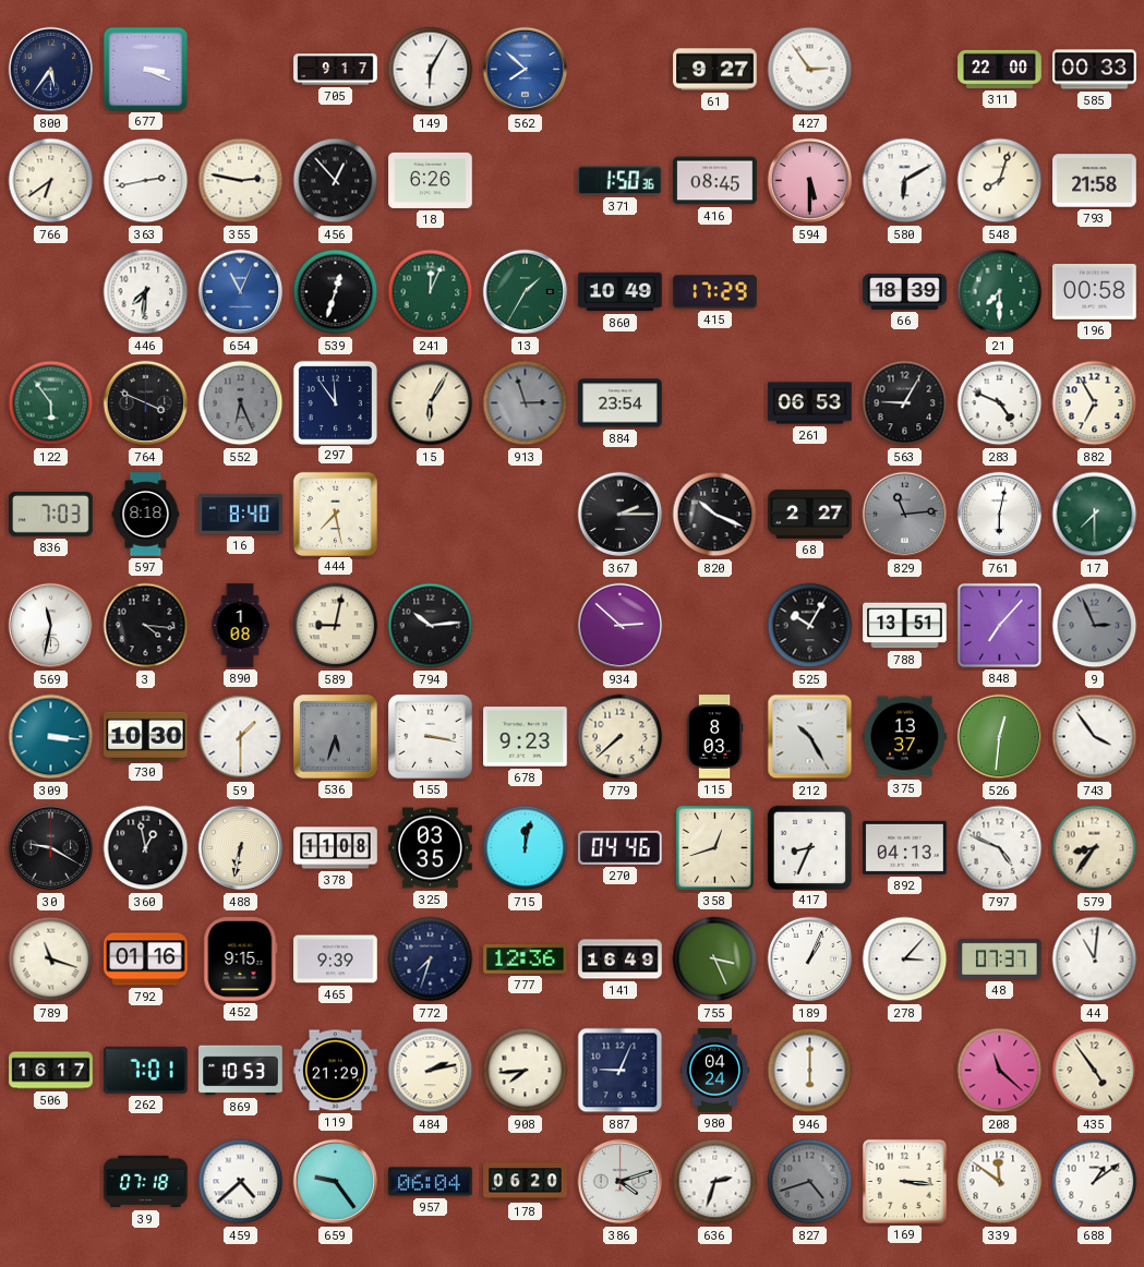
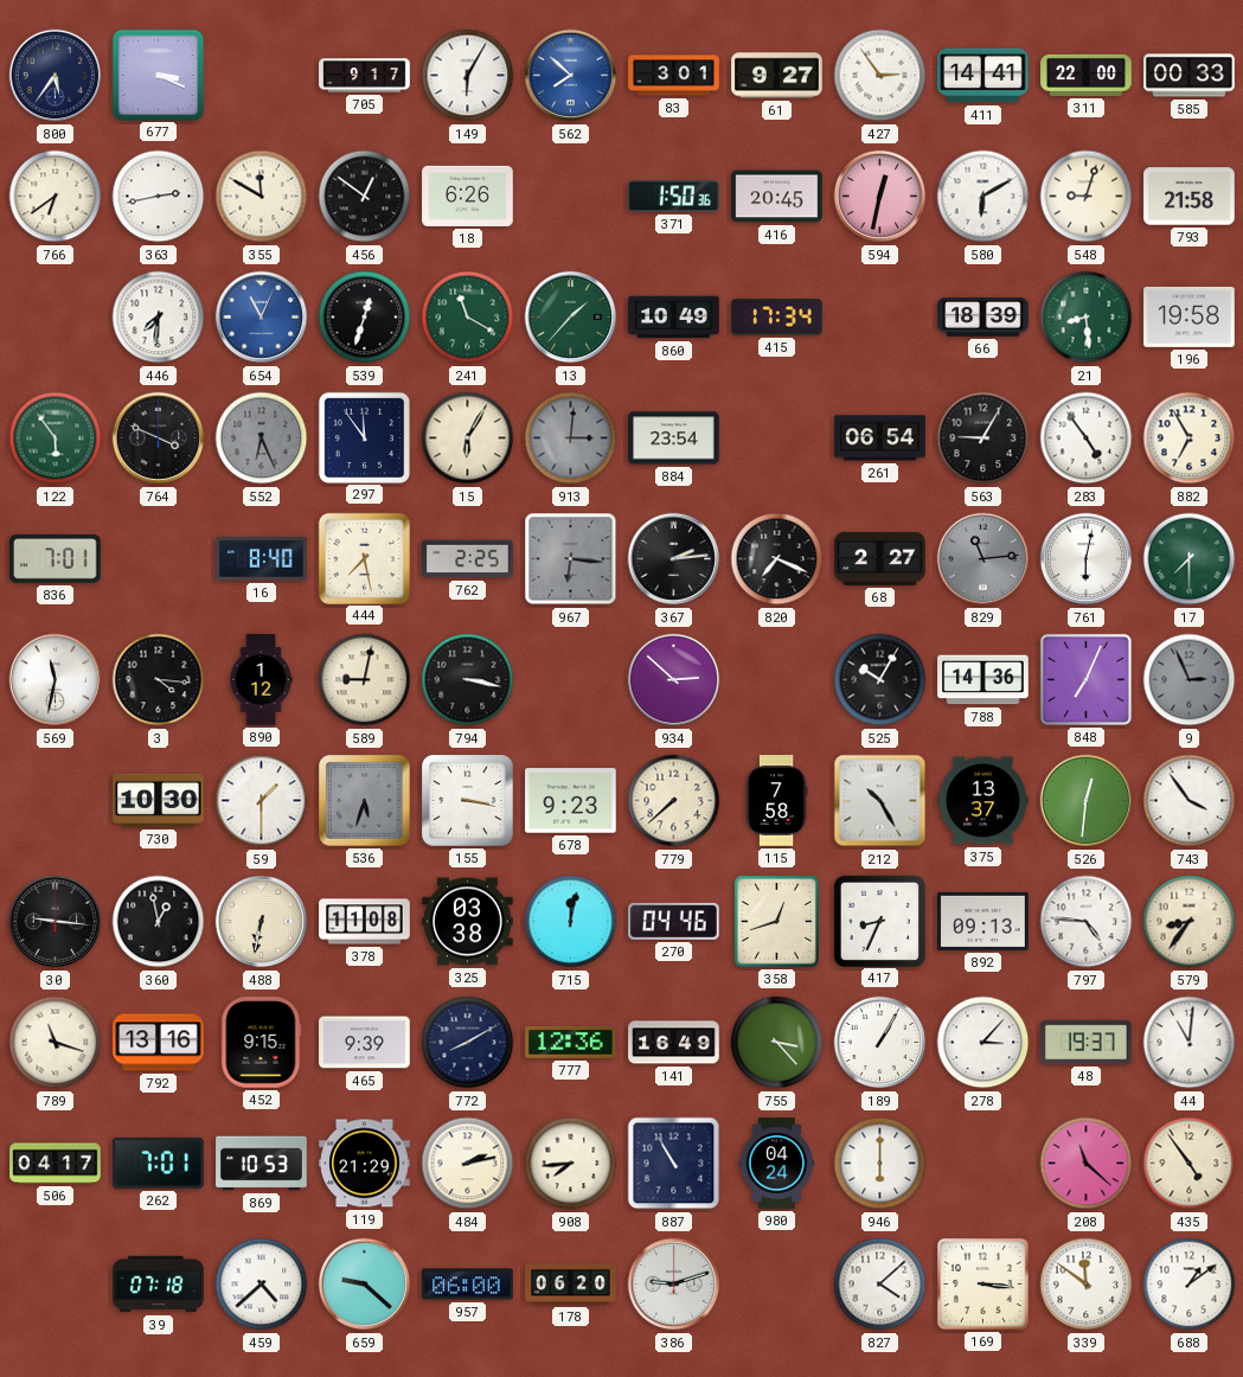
83: none -> 3:01 (674, 76)
411: none -> 14:41 (983, 76)
355: 2:47 -> 11:50 (262, 197)
456: 12:53 -> 12:51 (365, 197)
416: 08:45 -> 20:45 (777, 197)
594: 5:30 -> 12:32 (880, 197)
548: 8:03 -> 9:03 (1087, 197)
241: 12:04 -> 11:20 (468, 318)
13: 1:35 -> 1:37 (571, 318)
415: 17:29 -> 17:34 (777, 318)
21: 7:30 -> 8:29 (1087, 318)
196: 00:58 -> 19:58 (1190, 316)
913: 2:57 -> 3:01 (571, 438)
261: 06:53 -> 06:54 (880, 438)
283: 4:49 -> 4:54 (1087, 438)
836: 7:03 -> 7:01 (56, 559)
597: 8:18 -> none (146, 515)
762: none -> 2:25 (468, 559)
967: none -> 6:16 (571, 559)
367: 2:15 -> 2:14 (674, 559)
820: 10:19 -> 7:19 (777, 559)
890: 1:08 -> 1:12 (261, 680)
794: 10:14 -> 3:17 (468, 680)
788: 13:51 -> 14:36 (983, 680)
848: 7:07 -> 7:04 (1085, 679)
309: 3:16 -> none (51, 737)
115: 8:03 -> 7:58 (776, 801)
30: 9:20 -> 9:16 (56, 922)
325: 03:35 -> 03:38 (468, 922)
892: 04:13 -> 09:13 (983, 921)
797: 4:49 -> 4:46 (1087, 922)
792: 01:16 -> 13:16 (159, 1043)
772: 7:33 -> 8:10 (468, 1043)
755: 3:26 -> 3:23 (777, 1043)
189: 1:04 -> 1:05 (880, 1043)
48: 07:37 -> 19:37 (1087, 1042)
506: 16:17 -> 04:17 (56, 1164)
887: 9:04 -> 10:55 (674, 1164)
659: 9:24 -> 9:22 (365, 1285)
957: 06:04 -> 06:00 (468, 1285)
386: 4:12 -> 9:12 (674, 1285)
636: 2:33 -> none (715, 1182)
827: 4:42 -> 4:08 (880, 1285)
827 dial: grey -> white (880, 1285)
